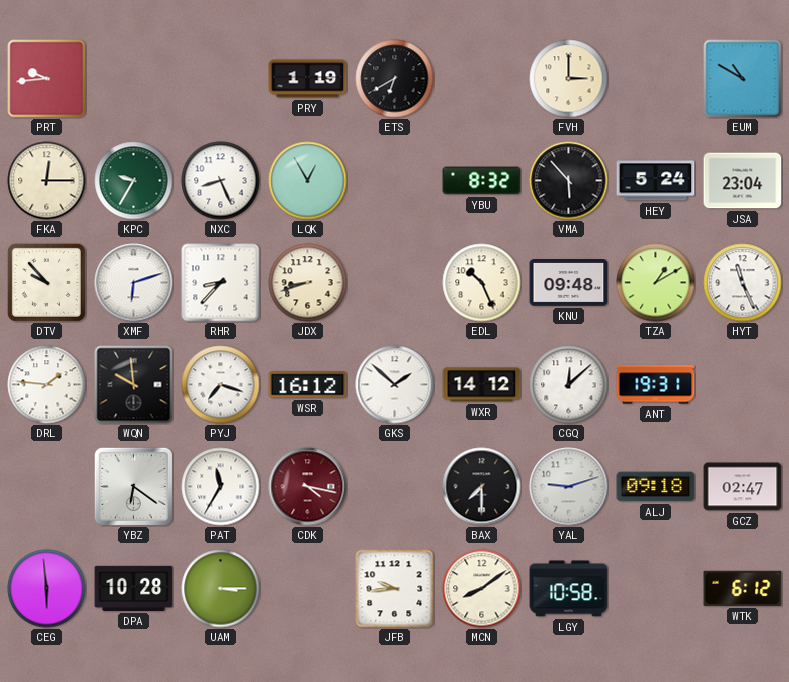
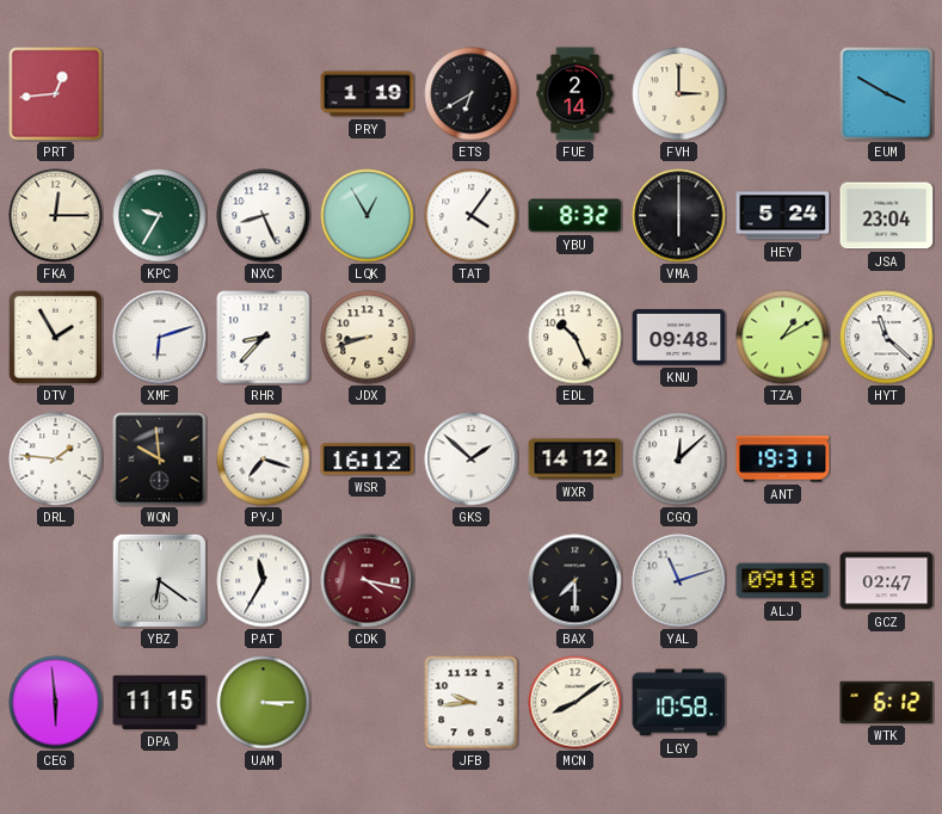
PRT: 9:44 -> 12:44 (56, 94)
FUE: none -> 2:14 (575, 94)
EUM: 10:50 -> 3:50 (887, 94)
TAT: none -> 4:06 (472, 216)
VMA: 5:53 -> 6:00 (679, 216)
DTV: 9:53 -> 1:55 (55, 337)
HYT: 11:26 -> 11:22 (887, 338)
YAL: 9:12 -> 11:12 (679, 581)
DPA: 10:28 -> 11:15 (160, 702)
